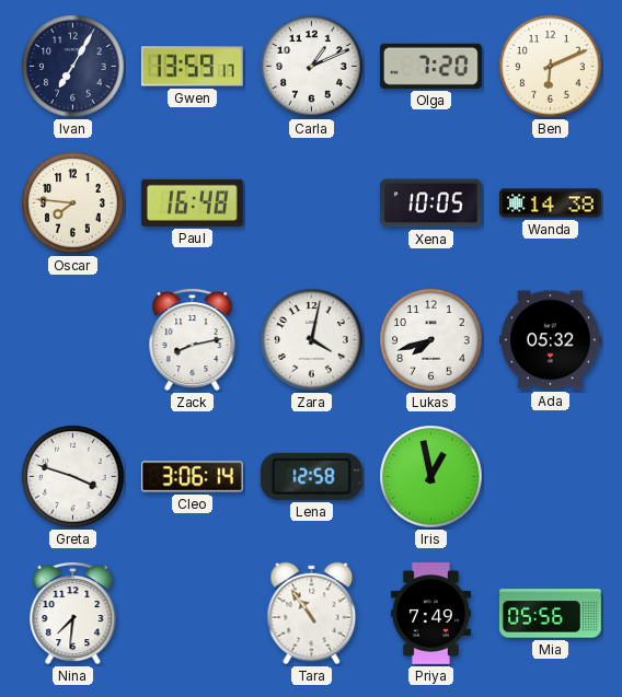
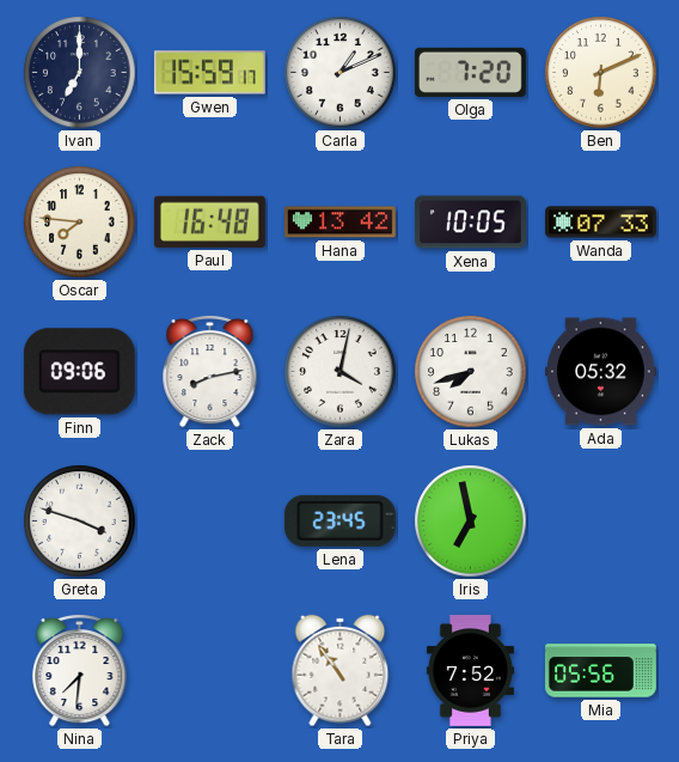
Ivan: 7:05 -> 7:00 (80, 73)
Gwen: 13:59 -> 15:59 (209, 73)
Hana: none -> 13:42 (339, 222)
Wanda: 14:38 -> 07:33 (600, 222)
Finn: none -> 09:06 (79, 372)
Cleo: 3:06 -> none (192, 477)
Lena: 12:58 -> 23:45 (339, 520)
Iris: 12:58 -> 6:58 (471, 522)
Priya: 7:49 -> 7:52 (470, 670)
